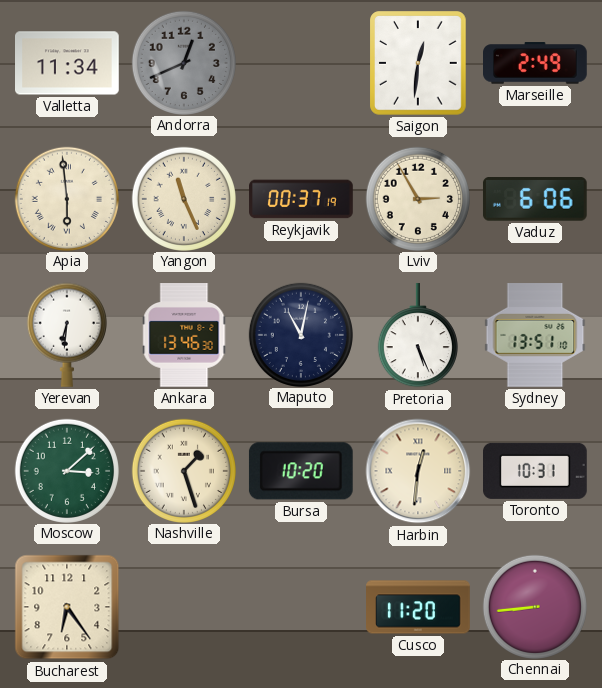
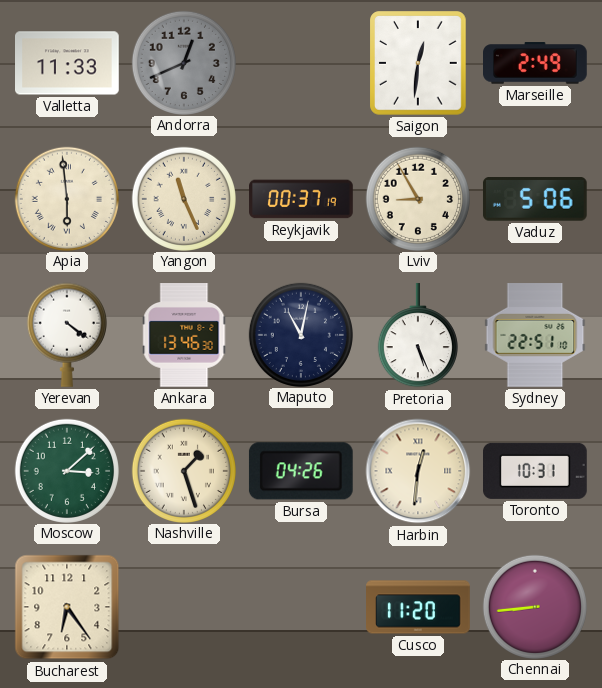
Valletta: 11:34 -> 11:33 (67, 63)
Lviv: 2:55 -> 8:55 (417, 198)
Vaduz: 6:06 -> 5:06 (535, 200)
Yerevan: 6:31 -> 4:21 (67, 335)
Sydney: 13:51 -> 22:51 (535, 335)
Bursa: 10:20 -> 04:26 (301, 471)
